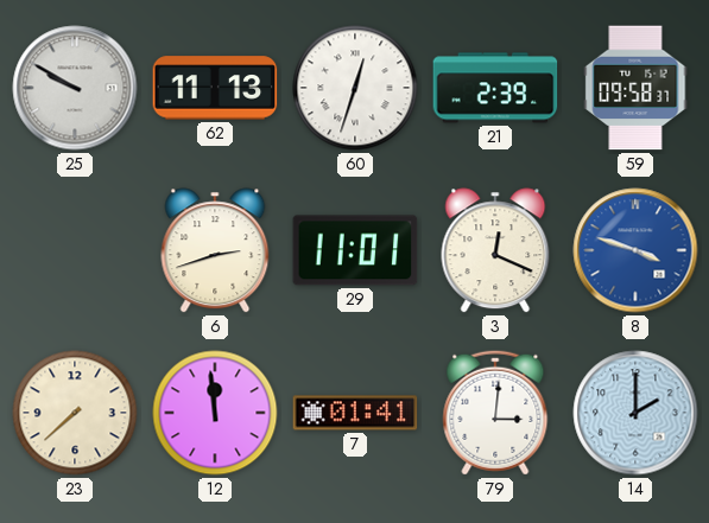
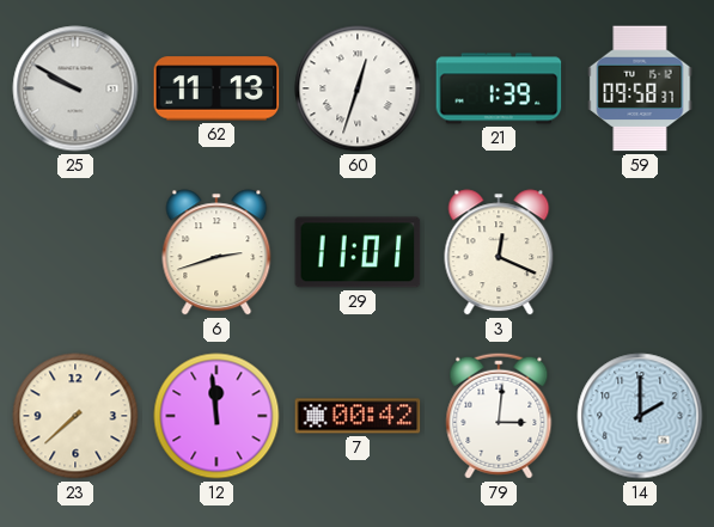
21: 2:39 -> 1:39 (499, 88)
8: 3:48 -> none (635, 250)
7: 01:41 -> 00:42 (358, 416)
